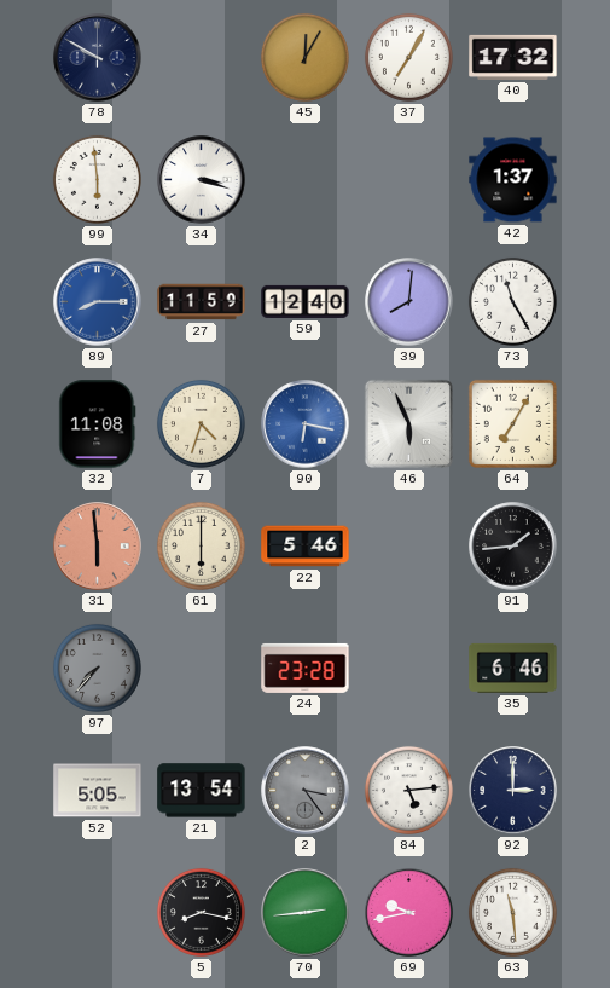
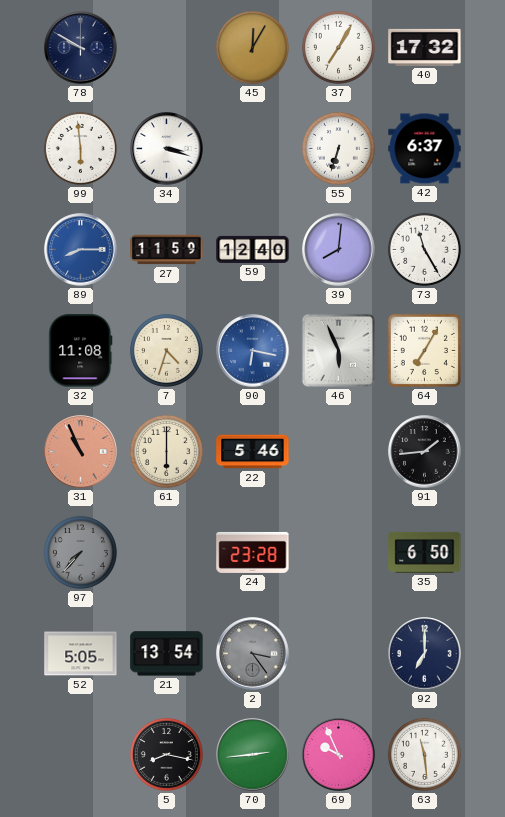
55: none -> 6:33 (338, 148)
42: 1:37 -> 6:37 (425, 149)
31: 5:59 -> 10:56 (81, 452)
35: 6:46 -> 6:50 (425, 552)
84: 5:14 -> none (408, 790)
92: 3:00 -> 7:00 (425, 654)
69: 9:43 -> 9:56 (339, 755)
